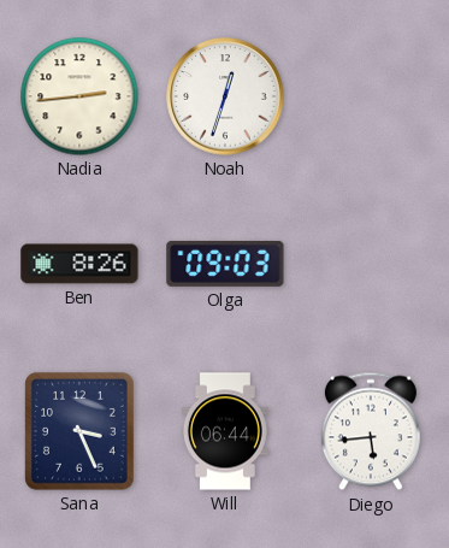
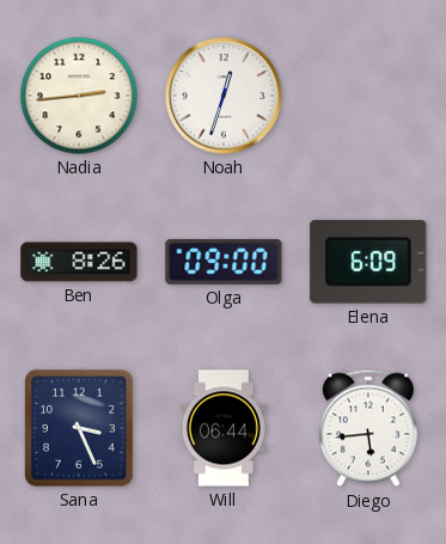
Olga: 09:03 -> 09:00 (224, 262)
Elena: none -> 6:09 (368, 262)
